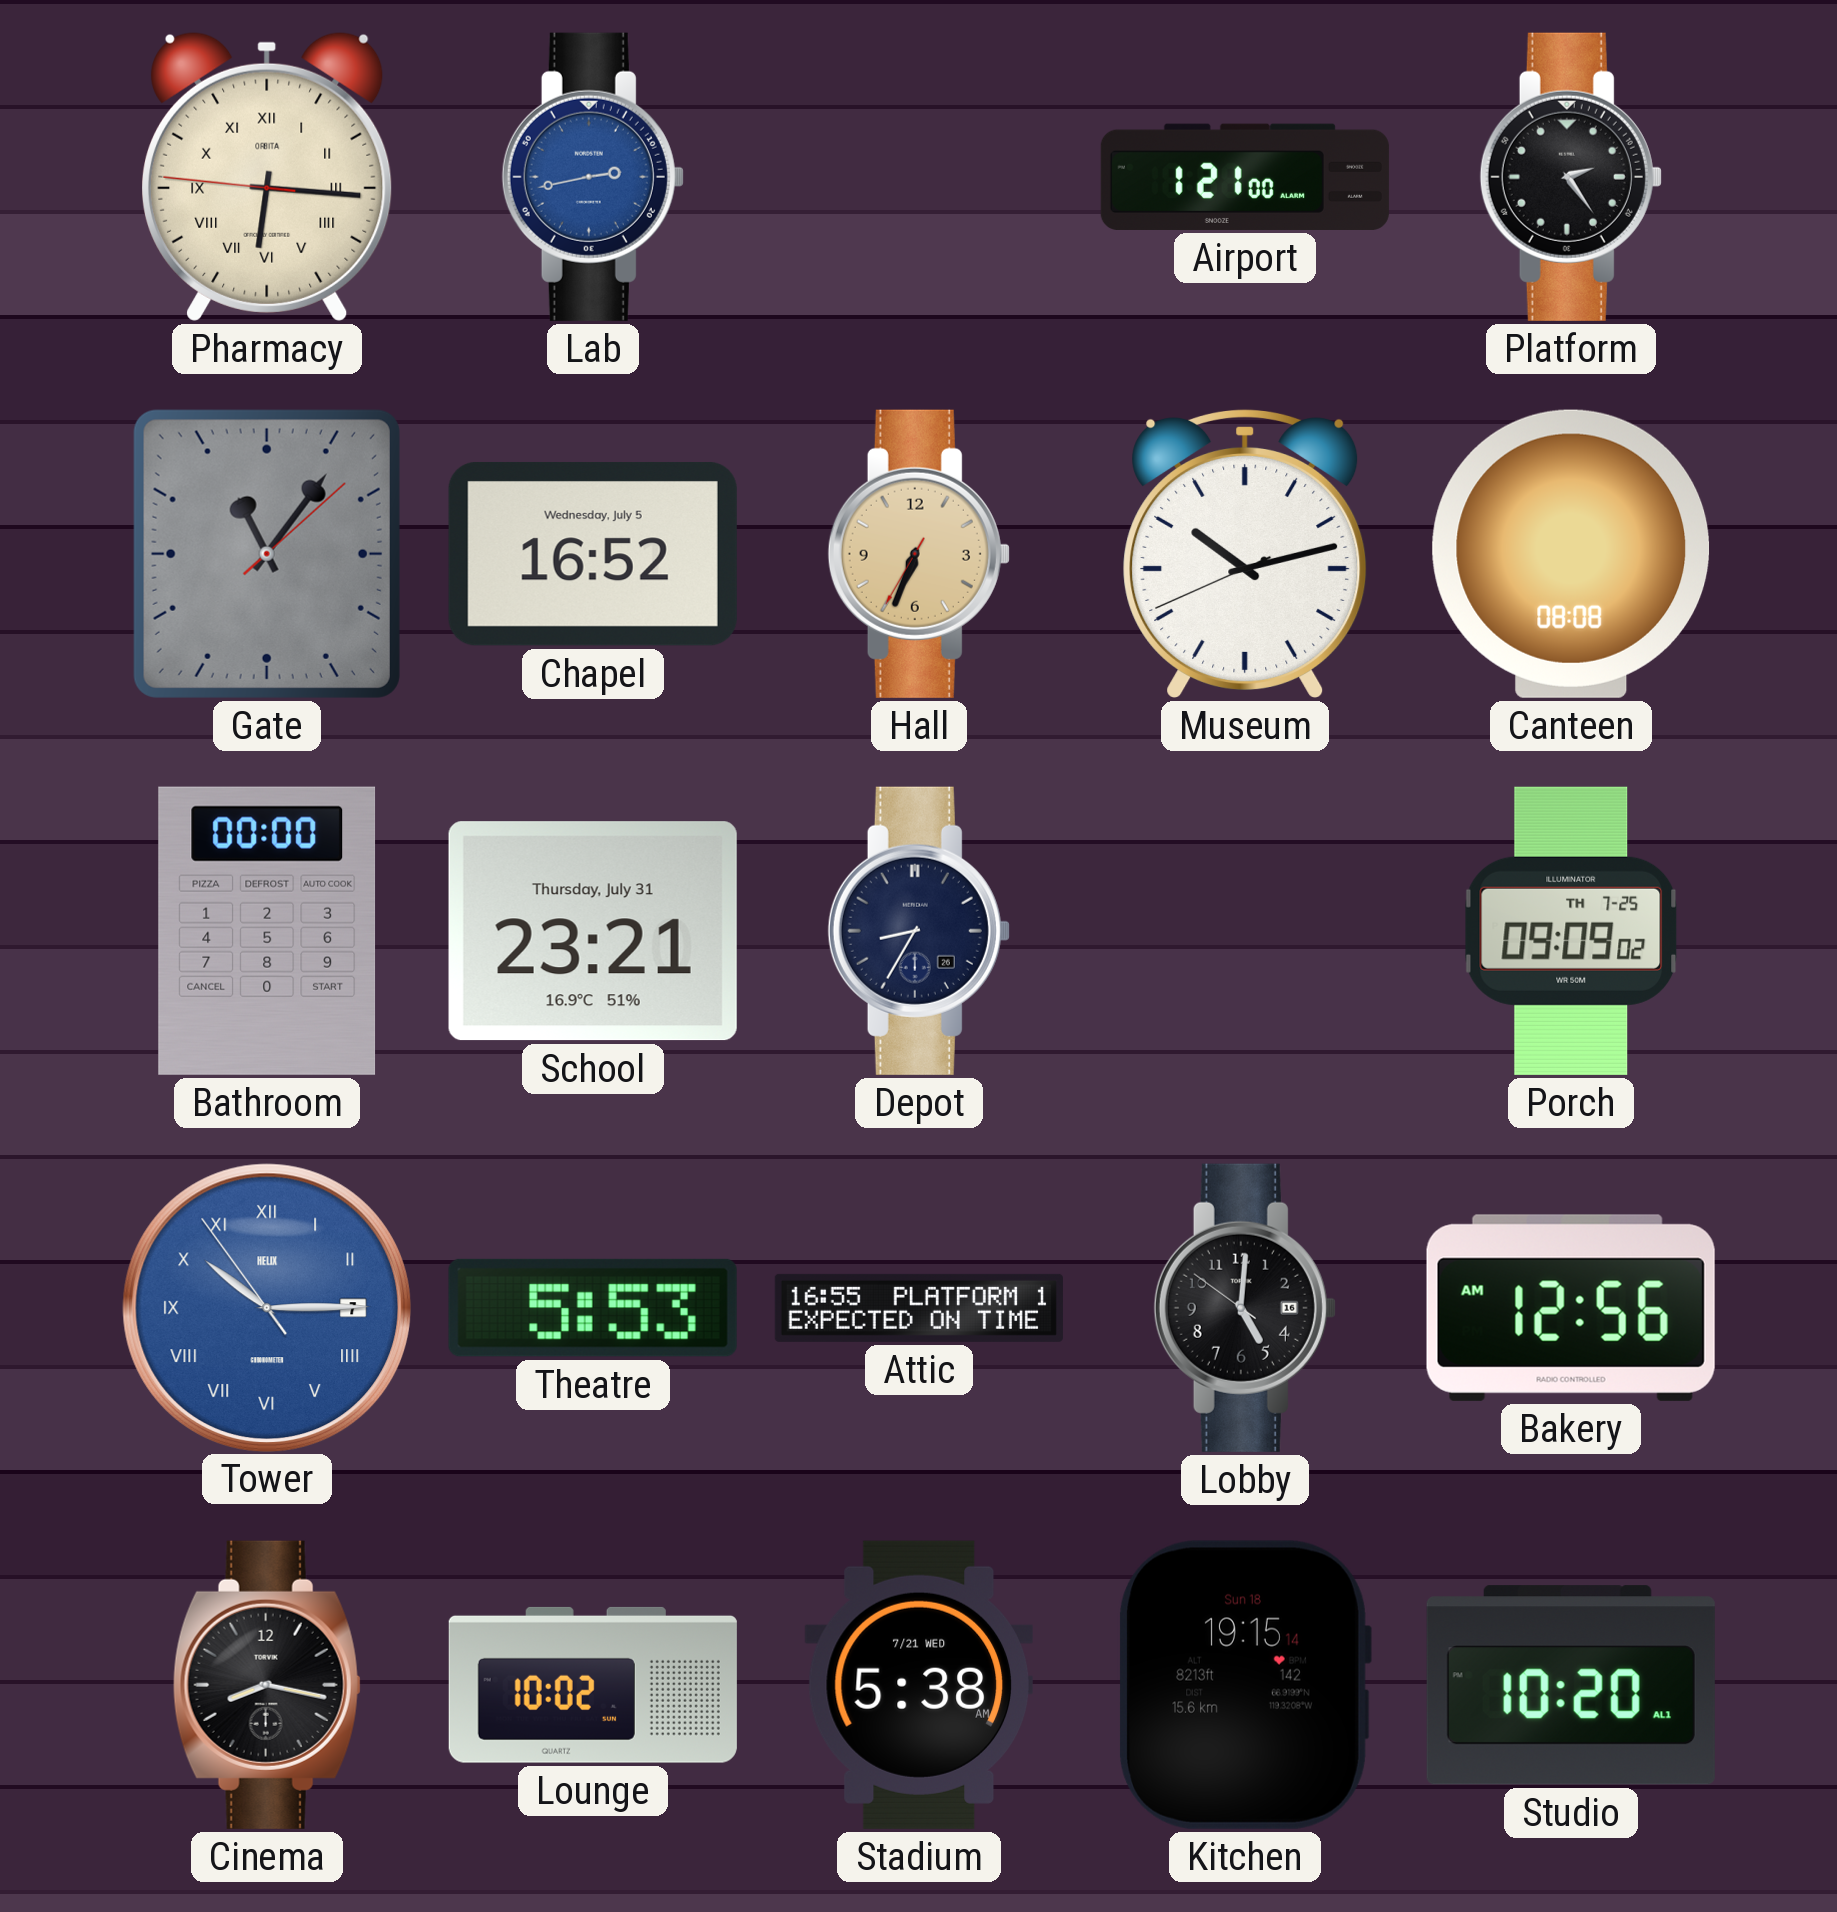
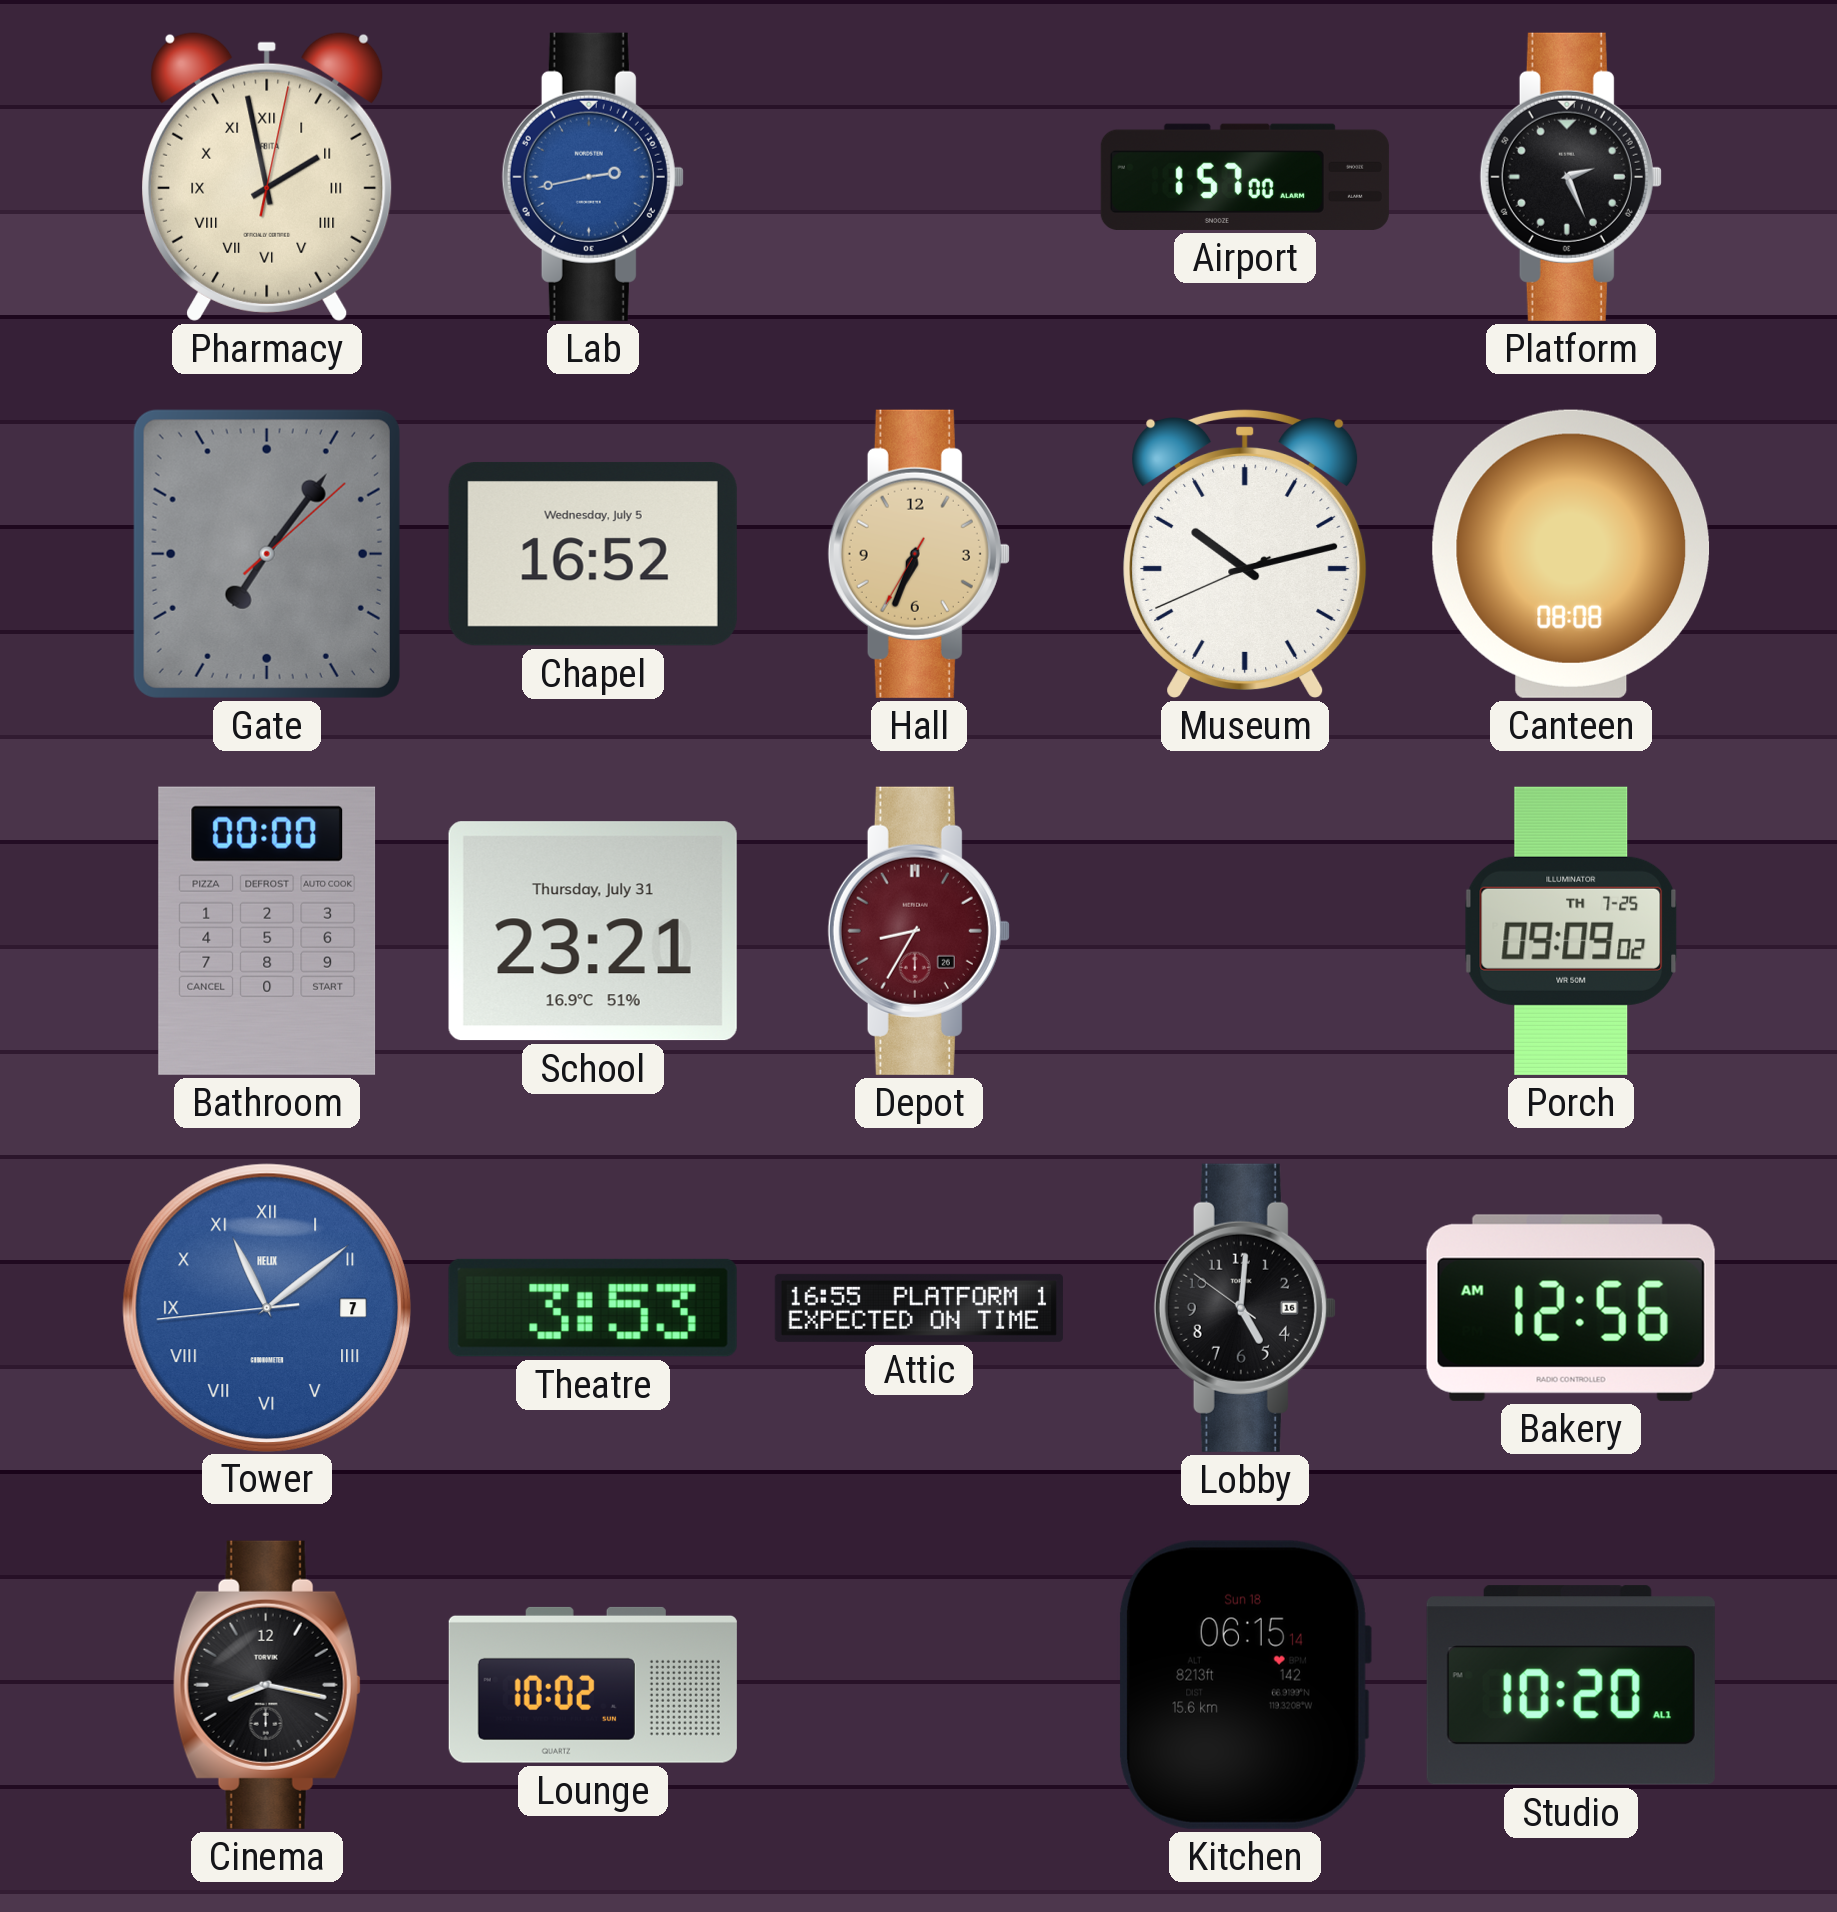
Pharmacy: 6:15 -> 1:58 (267, 176)
Airport: 1:21 -> 1:57 (1245, 177)
Platform: 2:24 -> 2:26 (1571, 177)
Gate: 11:06 -> 7:06 (267, 554)
Depot dial: navy -> burgundy (919, 931)
Tower: 10:14 -> 11:08 (266, 1307)
Theatre: 5:53 -> 3:53 (593, 1308)
Stadium: 5:38 -> none (919, 1685)
Kitchen: 19:15 -> 06:15 (1245, 1685)
